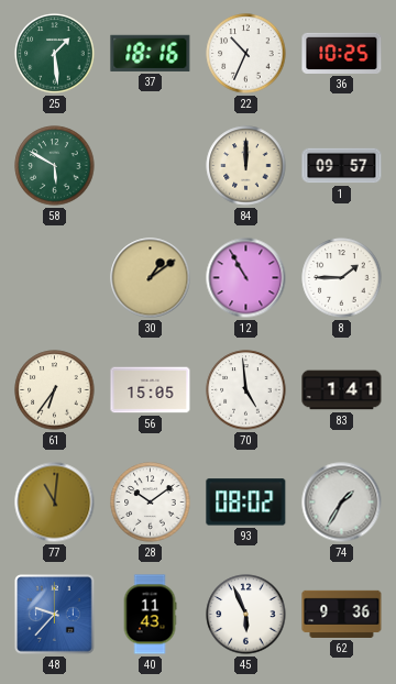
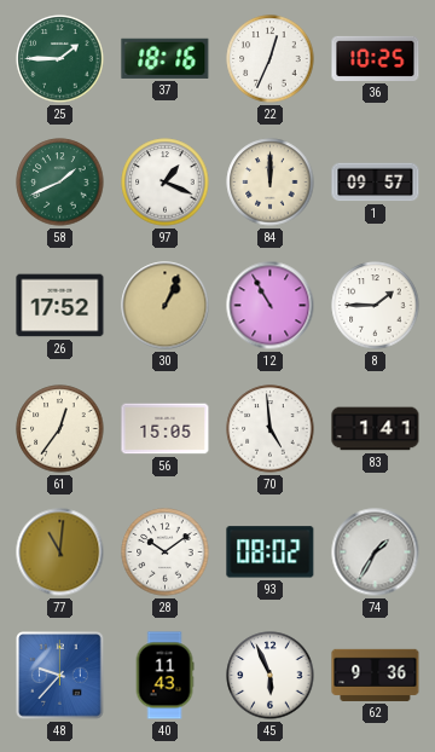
25: 1:29 -> 1:45 (60, 59)
22: 10:34 -> 12:34 (271, 59)
58: 5:50 -> 1:41 (60, 183)
97: none -> 1:19 (166, 183)
26: none -> 17:52 (60, 306)
30: 1:09 -> 1:04 (166, 306)
61: 6:36 -> 12:36 (60, 429)
